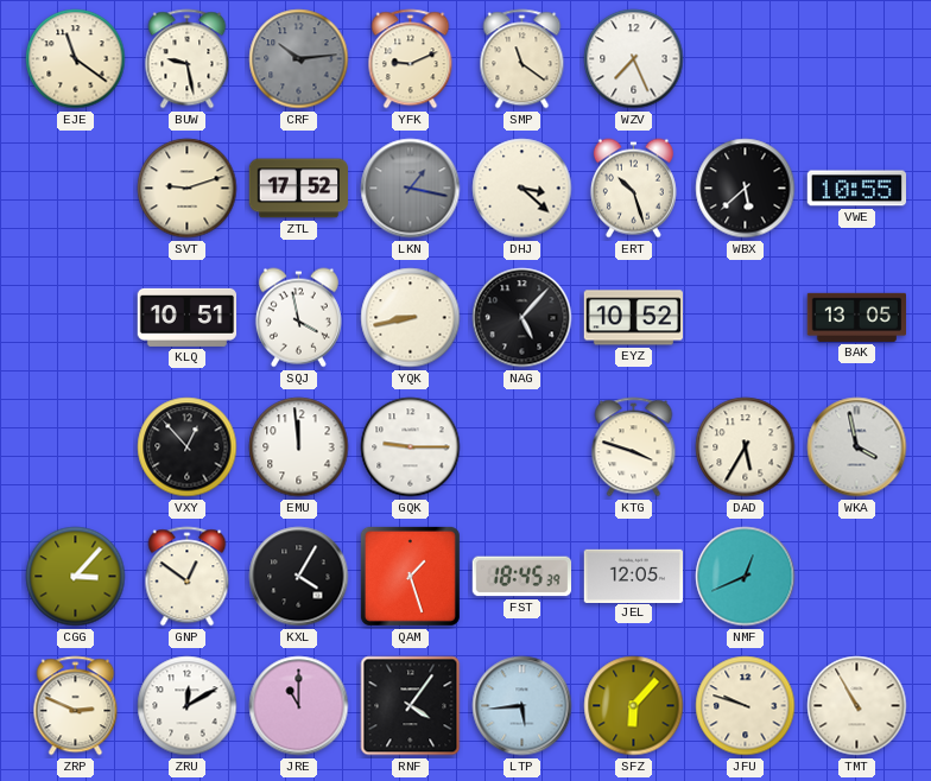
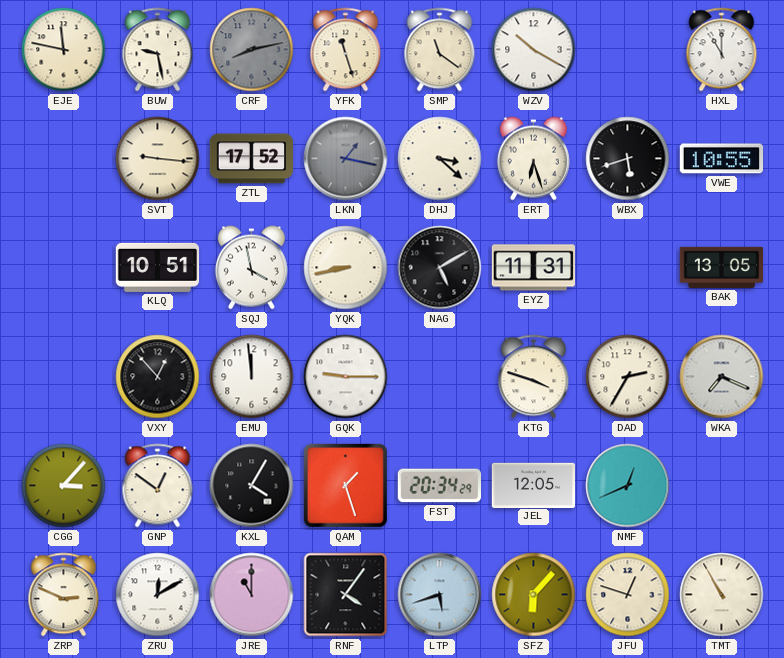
EJE: 11:21 -> 11:47 (64, 50)
CRF: 10:14 -> 8:13 (252, 50)
YFK: 9:11 -> 11:27 (346, 50)
WZV: 7:26 -> 10:20 (534, 50)
HXL: none -> 11:00 (722, 50)
SVT: 9:12 -> 9:16 (158, 159)
ERT: 10:27 -> 6:27 (533, 159)
WBX: 5:38 -> 5:42 (628, 159)
NAG: 5:07 -> 5:10 (440, 268)
EYZ: 10:52 -> 11:31 (533, 268)
DAD: 5:35 -> 2:35 (628, 377)
WKA: 3:58 -> 7:19 (722, 377)
FST: 18:45 -> 20:34 (439, 486)
LTP: 5:44 -> 5:42 (440, 595)
JFU: 9:48 -> 12:48 (628, 595)
